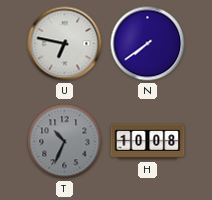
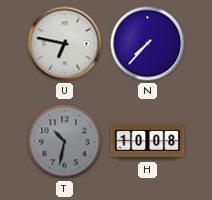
N: 7:39 -> 7:37 (148, 44)
T: 10:34 -> 10:32 (65, 142)
